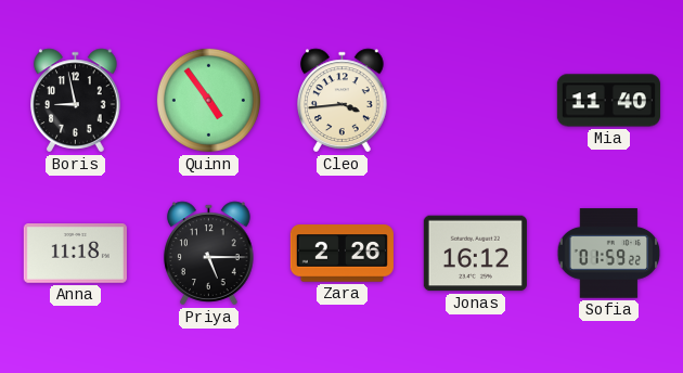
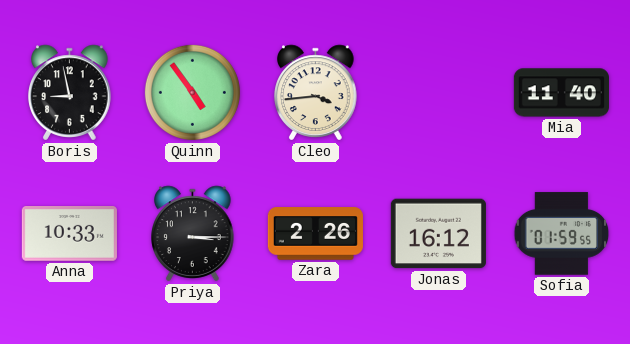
Anna: 11:18 -> 10:33 (69, 234)
Priya: 5:15 -> 3:15 (193, 234)
Sofia: 01:59:22 -> 01:59:55 (562, 234)
